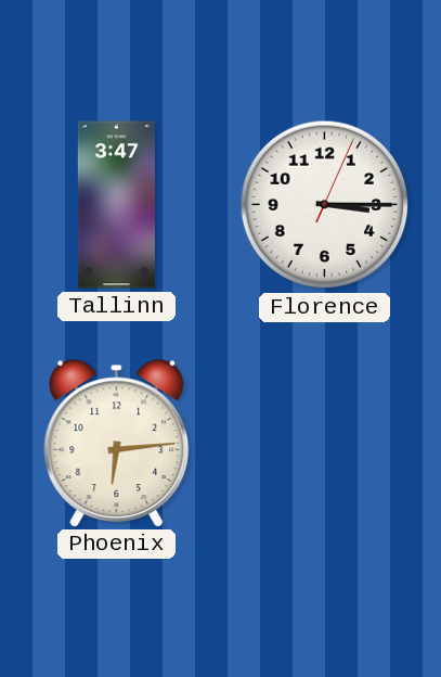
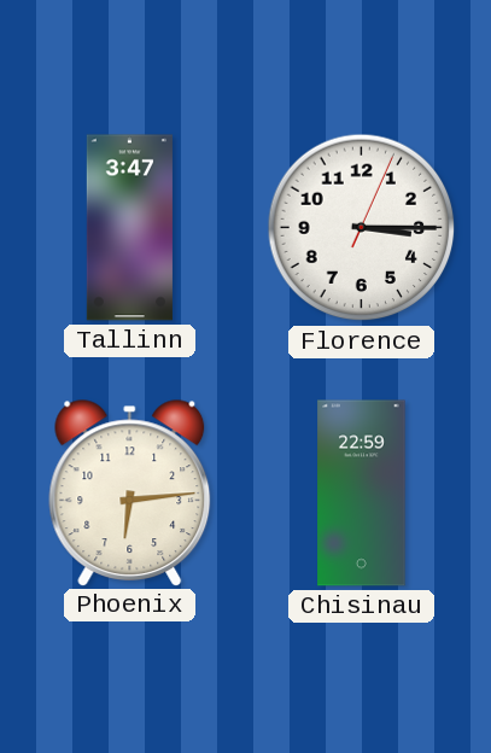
Chisinau: none -> 22:59 (362, 494)
